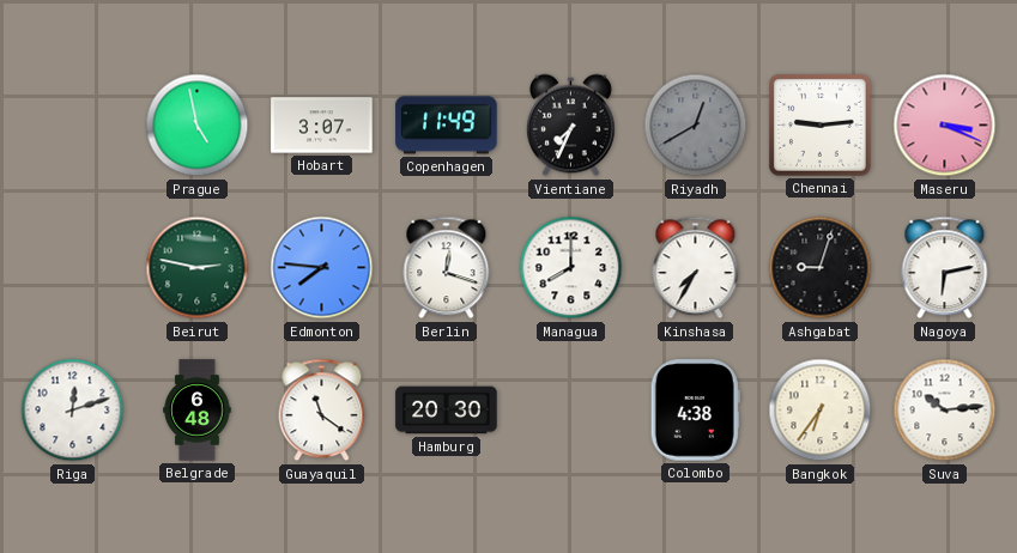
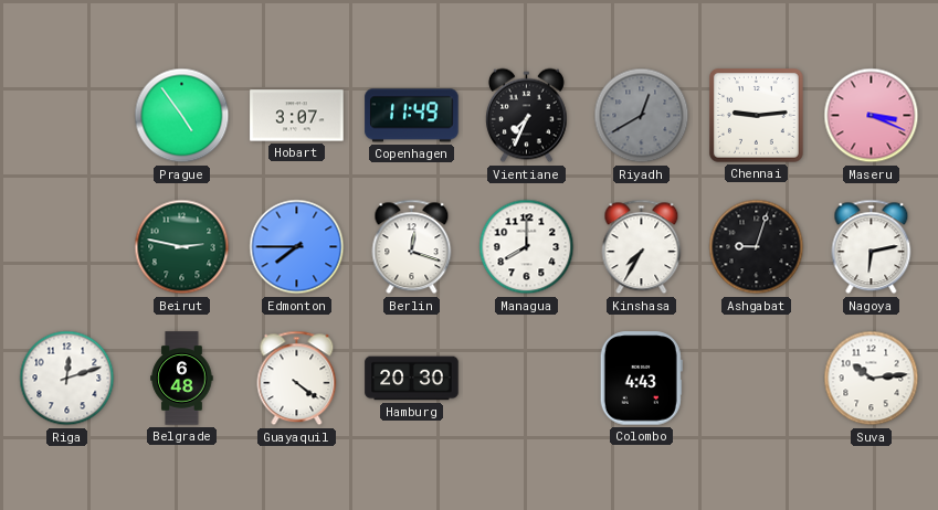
Prague: 4:58 -> 4:54 (182, 116)
Edmonton: 7:46 -> 7:45 (297, 247)
Guayaquil: 11:21 -> 4:21 (297, 379)
Colombo: 4:38 -> 4:43 (641, 379)
Bangkok: 6:36 -> none (821, 411)
